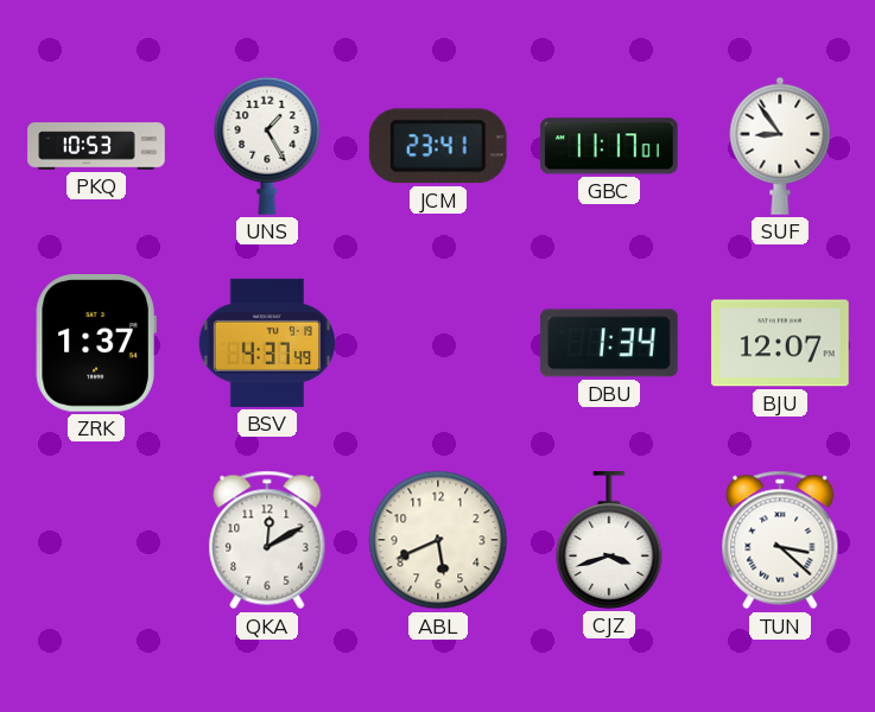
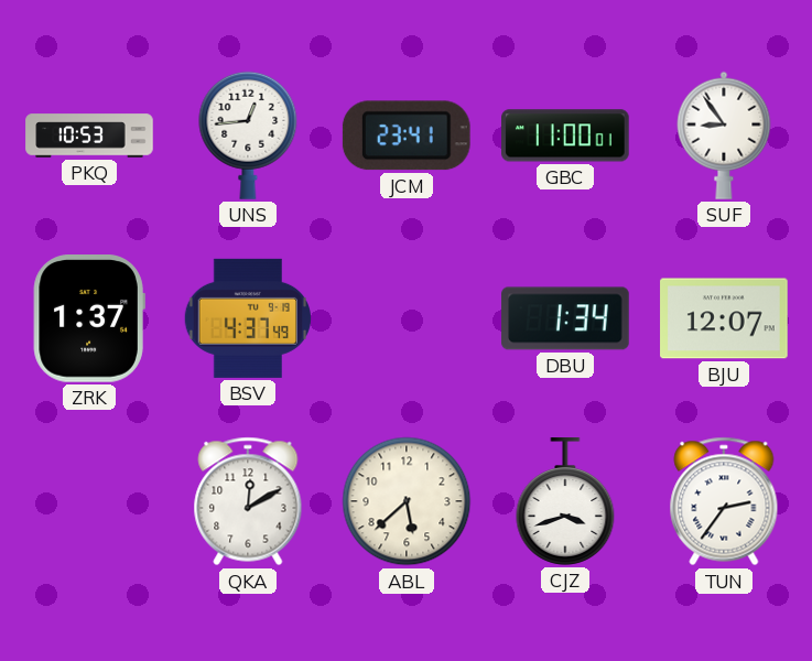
UNS: 1:25 -> 12:44 (248, 136)
GBC: 11:17 -> 11:00 (566, 136)
ABL: 5:41 -> 5:38 (407, 501)
TUN: 3:22 -> 2:36 (724, 501)
